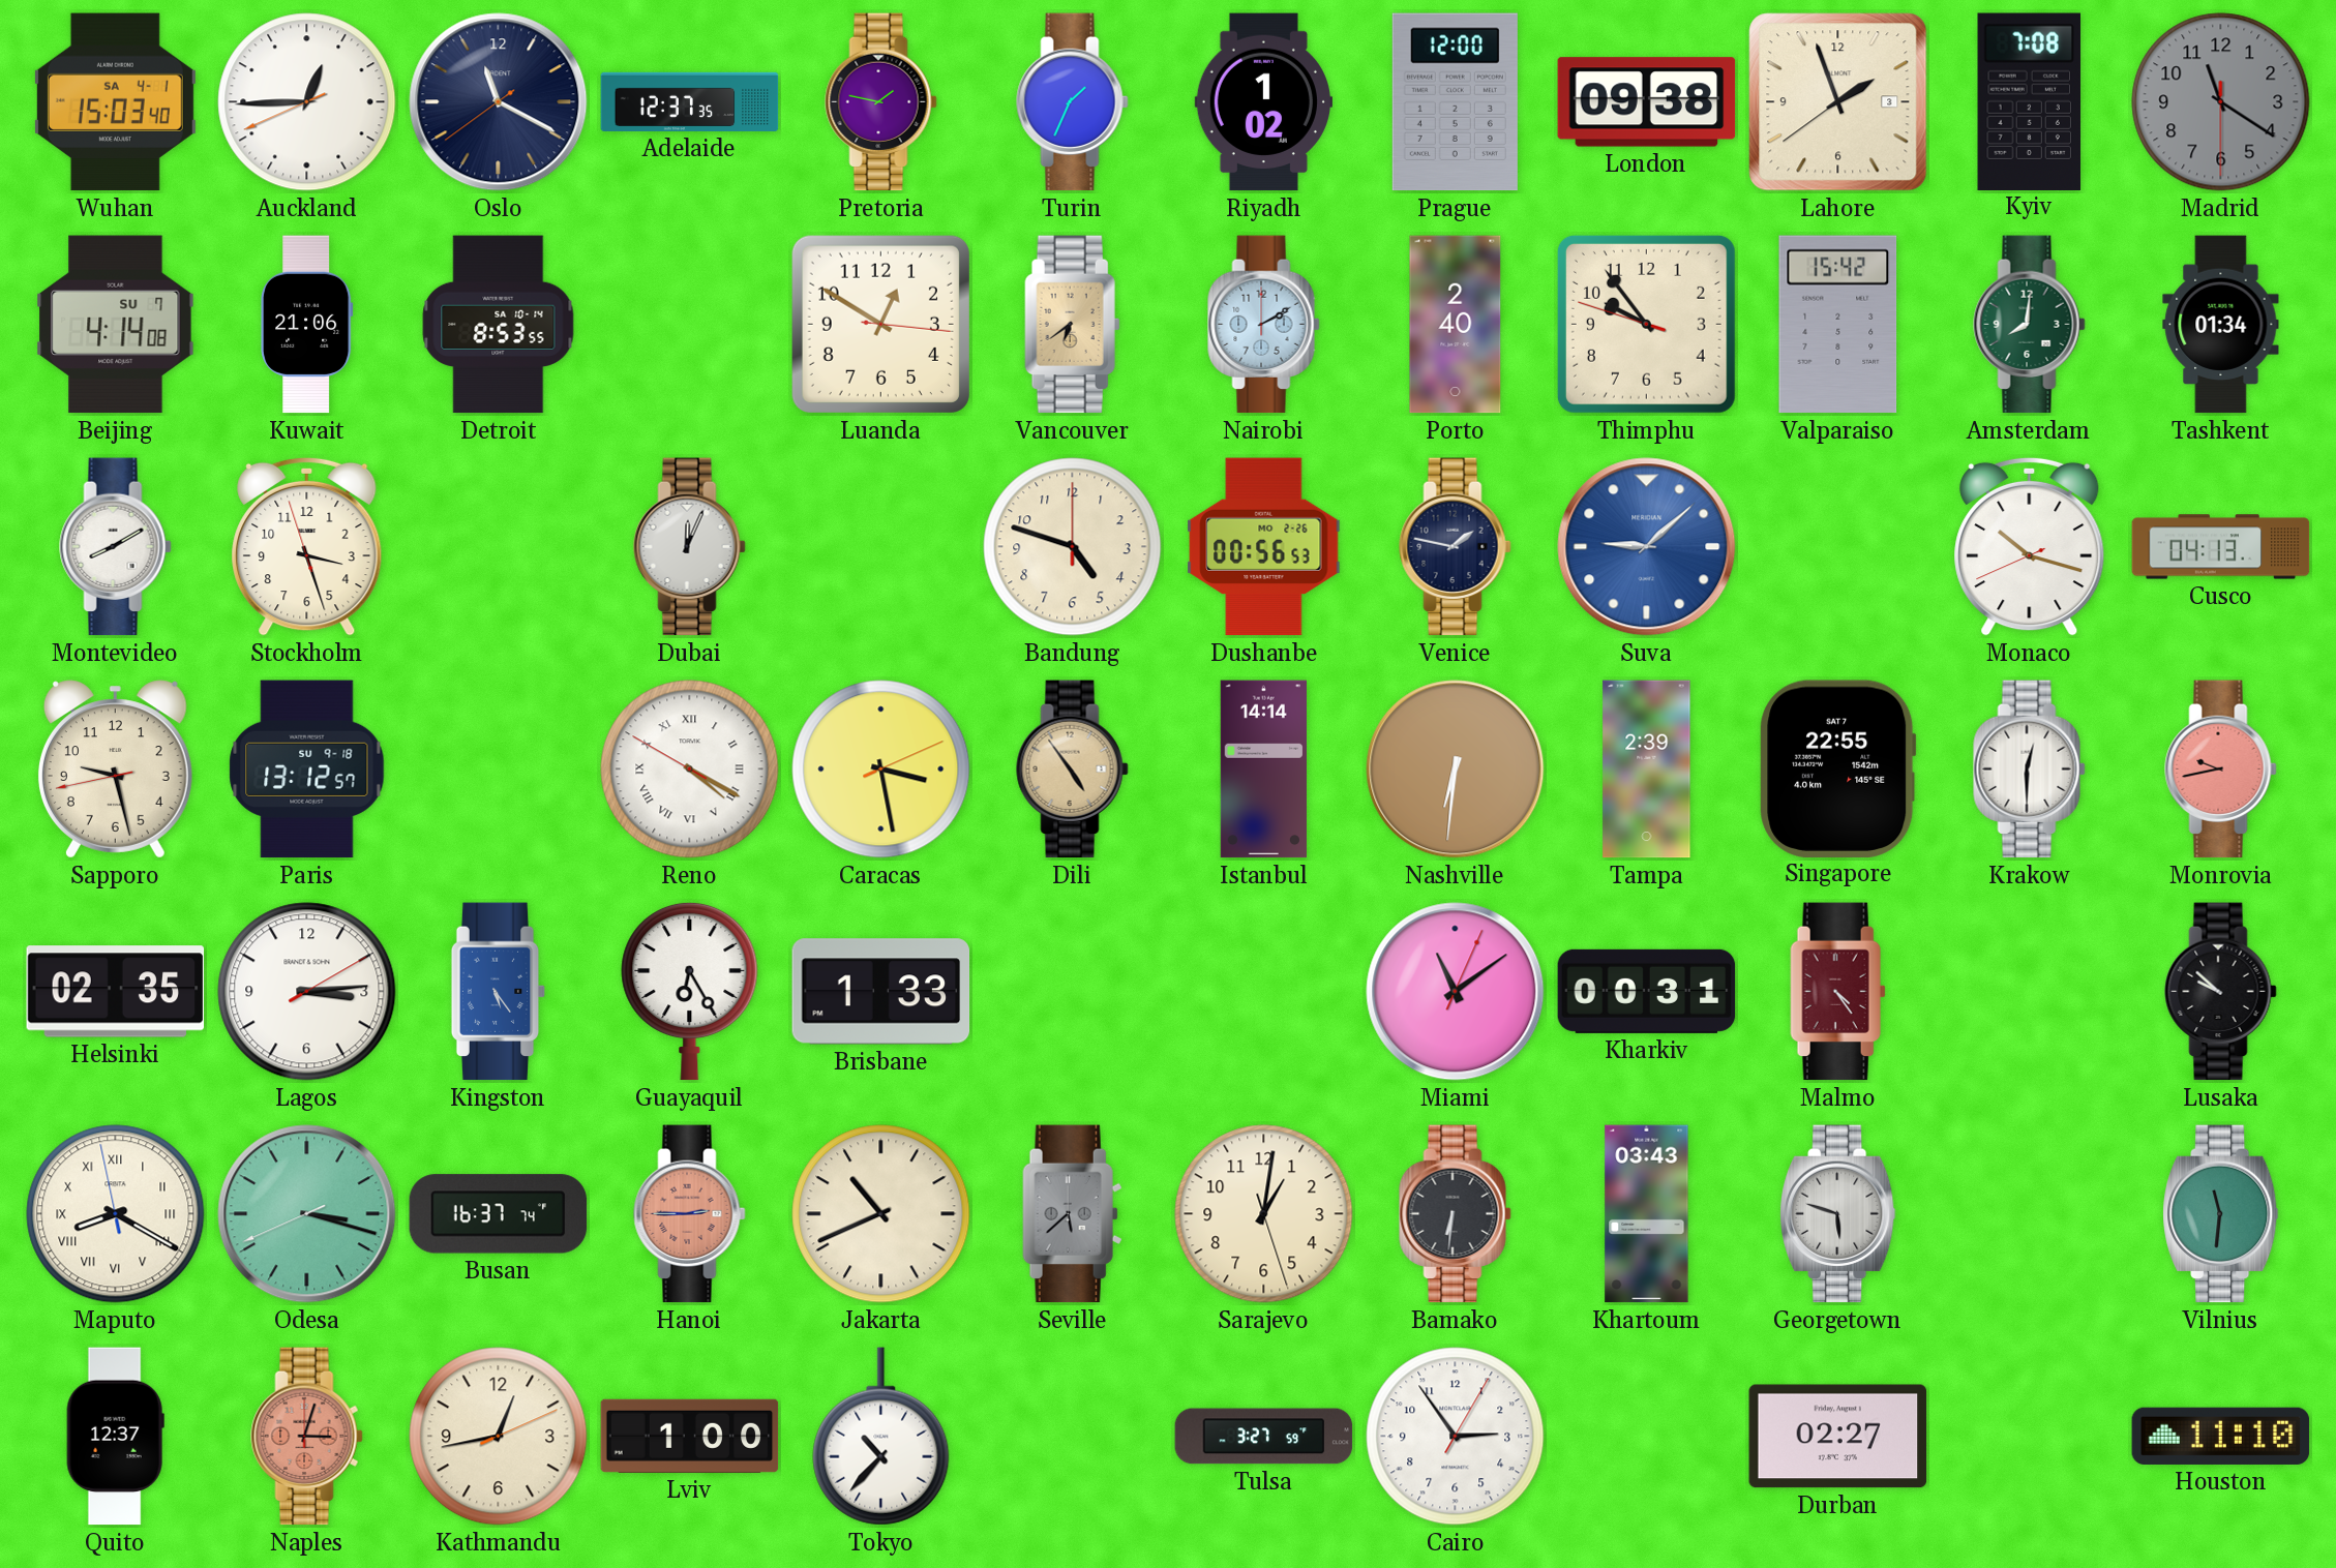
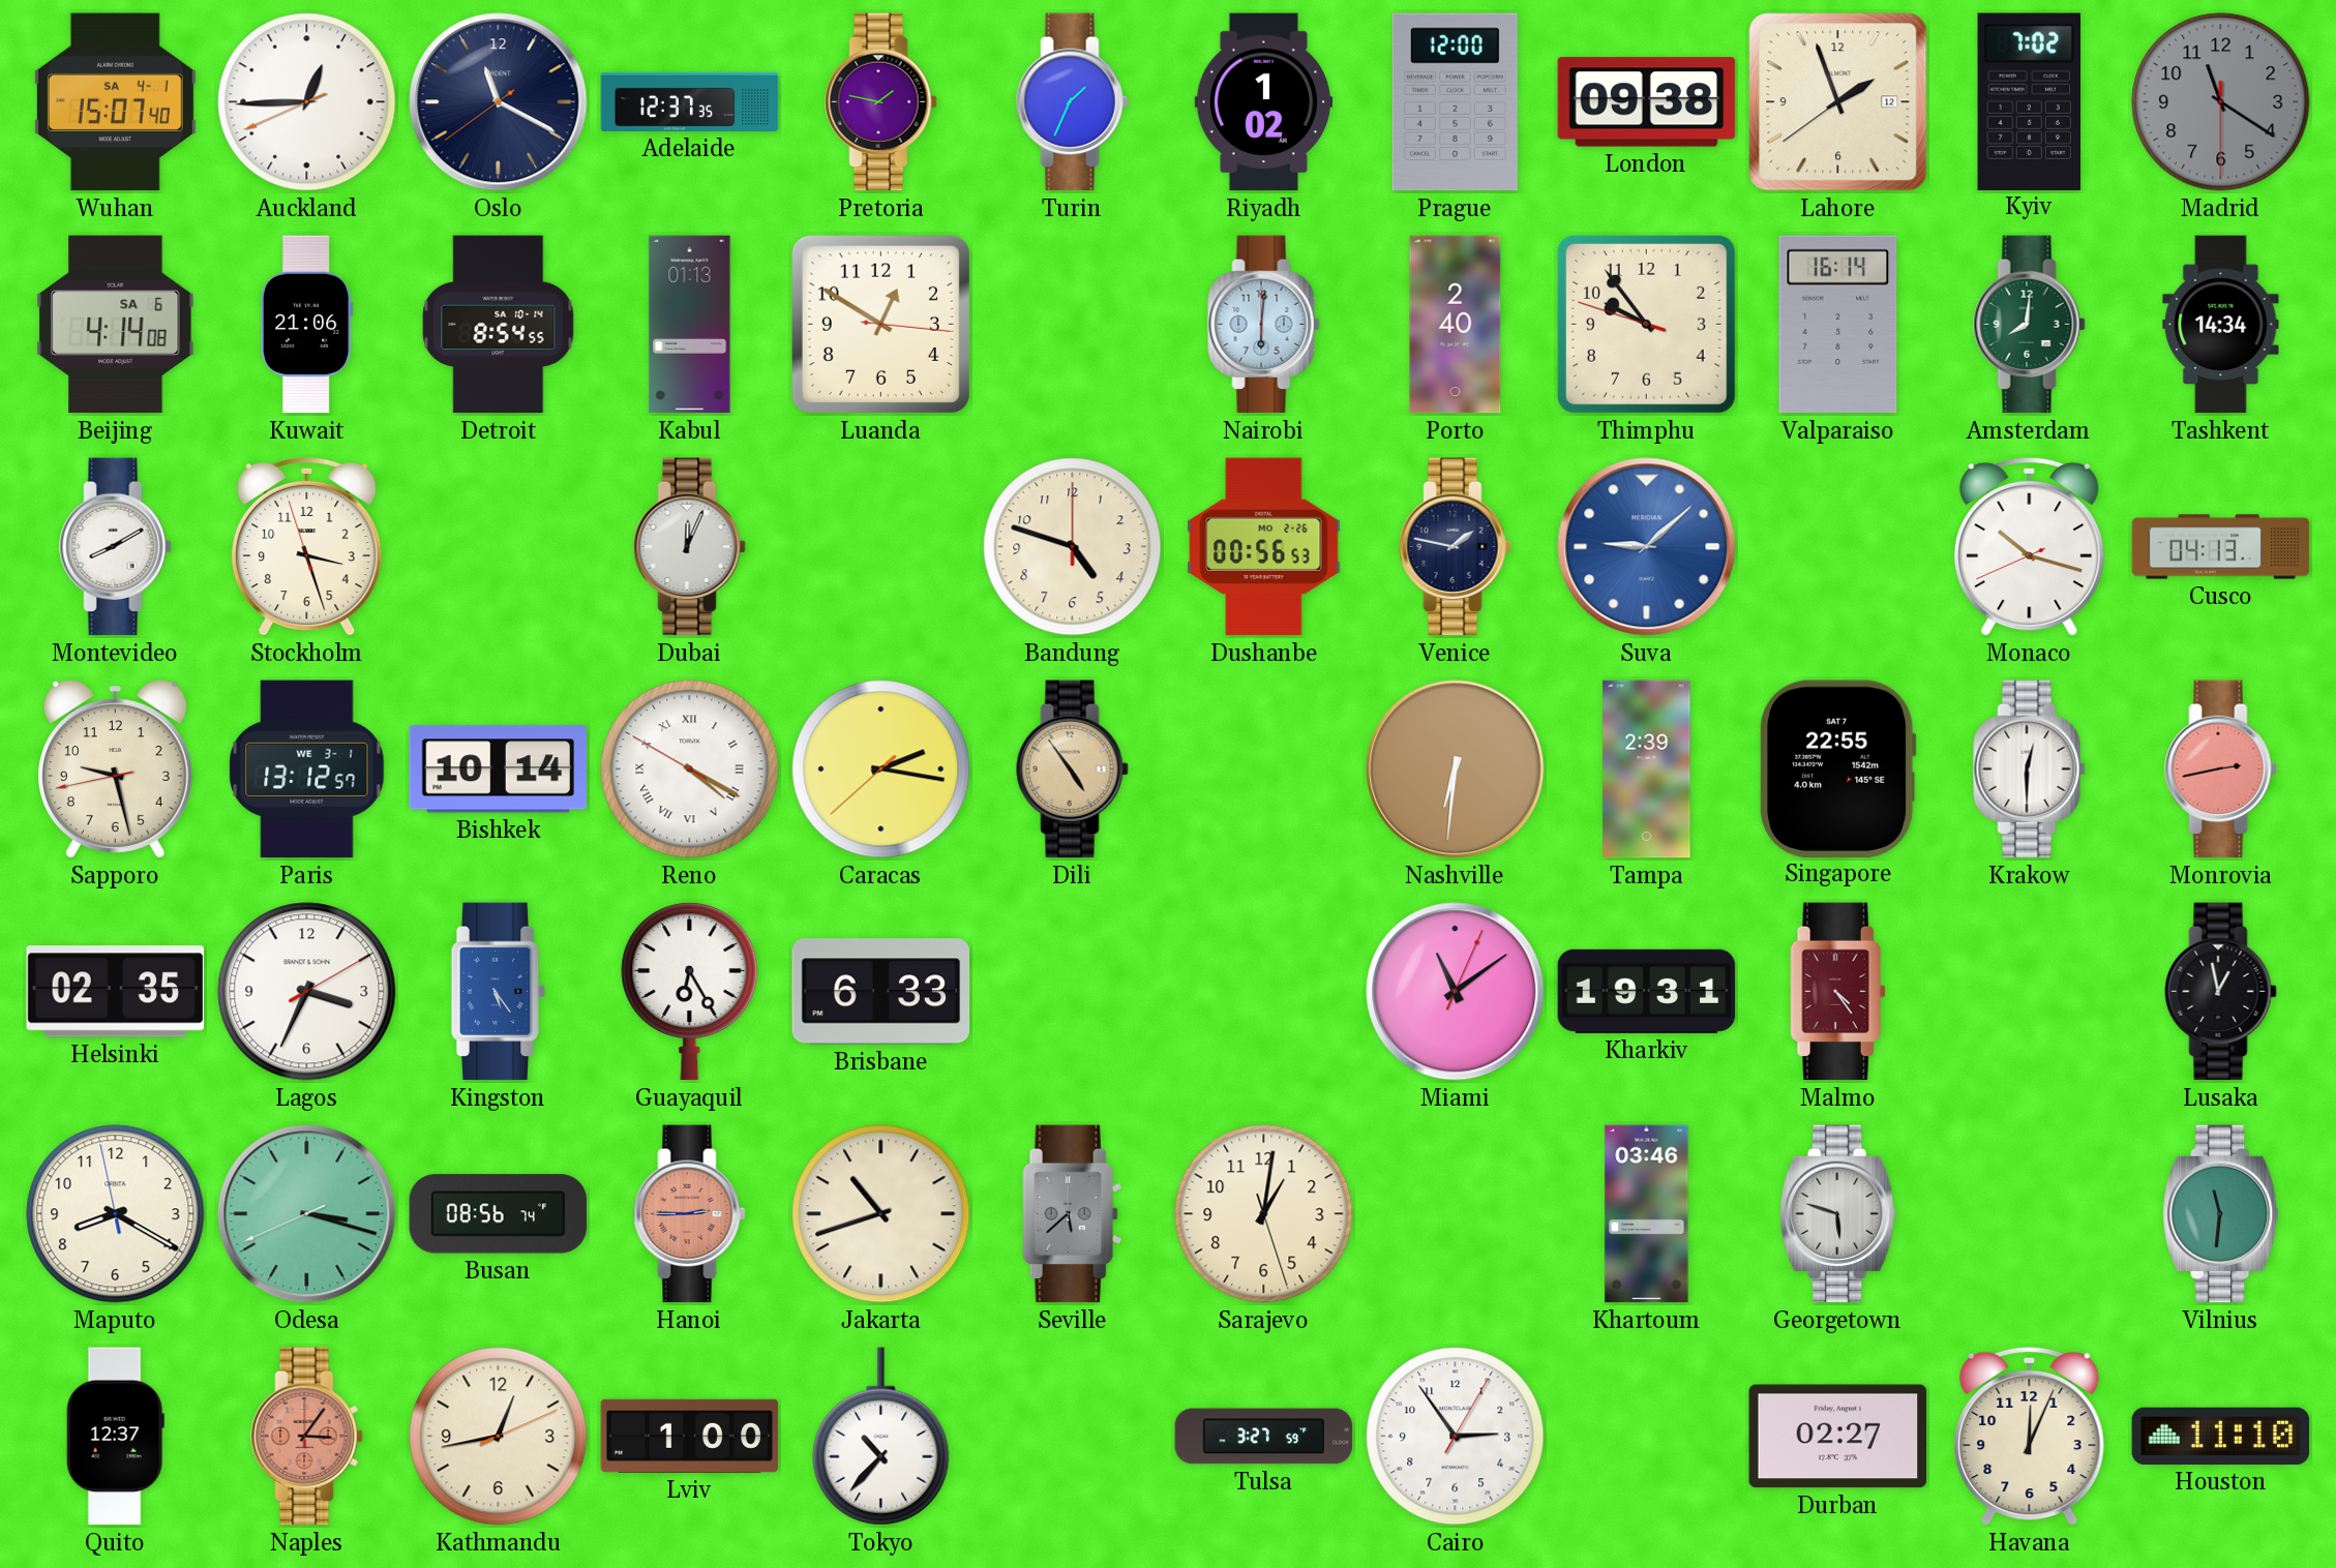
Wuhan: 15:03 -> 15:07 (115, 102)
Lahore date: 3 -> 12 (1838, 102)
Kyiv: 7:08 -> 7:02 (2030, 101)
Beijing date: SU 7 -> SA 6 (116, 325)
Detroit: 8:53 -> 8:54 (499, 325)
Kabul: none -> 01:13 (690, 325)
Vancouver: 6:39 -> none (1073, 325)
Nairobi: 2:10 -> 6:01 (1264, 325)
Valparaiso: 15:42 -> 16:14 (1838, 325)
Tashkent: 01:34 -> 14:34 (2221, 325)
Paris date: SU 9-18 -> WE 3-1 (307, 770)
Bishkek: none -> 10:14 (499, 770)
Caracas: 3:28 -> 2:16 (881, 770)
Istanbul: 14:14 -> none (1263, 770)
Monrovia: 9:43 -> 2:43 (2221, 770)
Lagos: 3:14 -> 3:34 (307, 992)
Brisbane: 1:33 -> 6:33 (881, 992)
Kharkiv: 00:31 -> 19:31 (1647, 991)
Lusaka: 9:52 -> 12:58 (2221, 992)
Maputo numerals: Roman -> Arabic (116, 1214)
Busan: 16:37 -> 08:56 (499, 1214)
Jakarta: 10:41 -> 10:42 (881, 1214)
Bamako: 6:31 -> none (1456, 1214)
Khartoum: 03:43 -> 03:46 (1647, 1214)
Naples: 3:03 -> 3:06 (307, 1437)
Havana: none -> 12:04 (2030, 1436)
